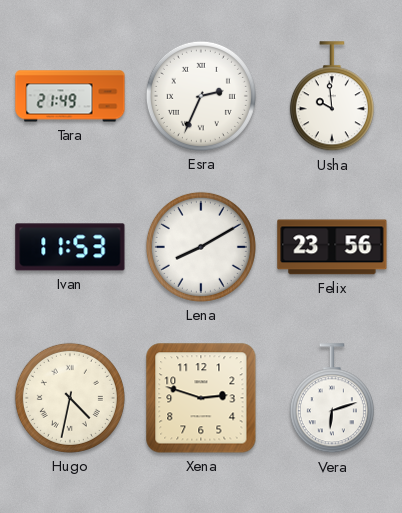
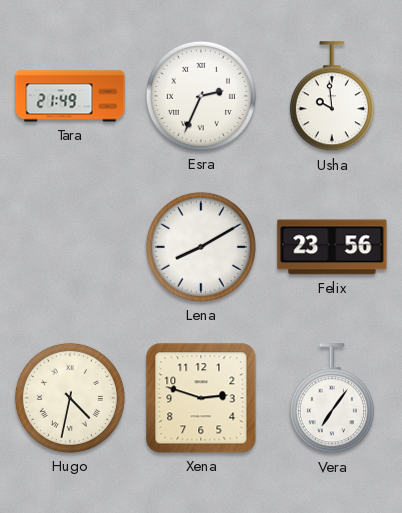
Ivan: 11:53 -> none (70, 247)
Vera: 6:12 -> 7:06 (332, 399)
